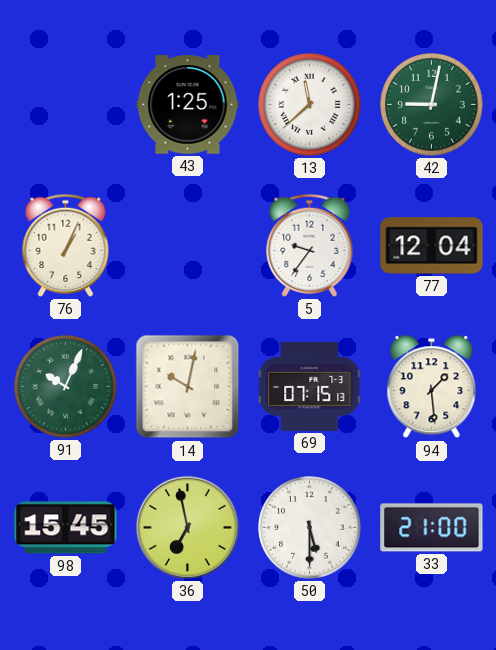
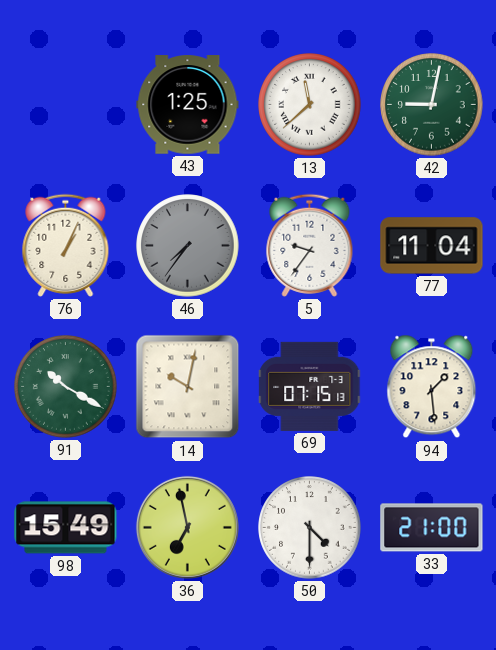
46: none -> 7:36 (188, 246)
77: 12:04 -> 11:04 (432, 246)
91: 10:04 -> 10:20 (66, 387)
98: 15:45 -> 15:49 (66, 528)
50: 5:30 -> 4:30 (310, 528)
